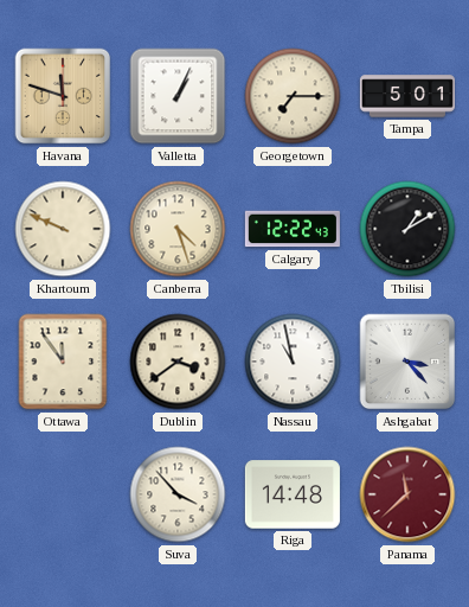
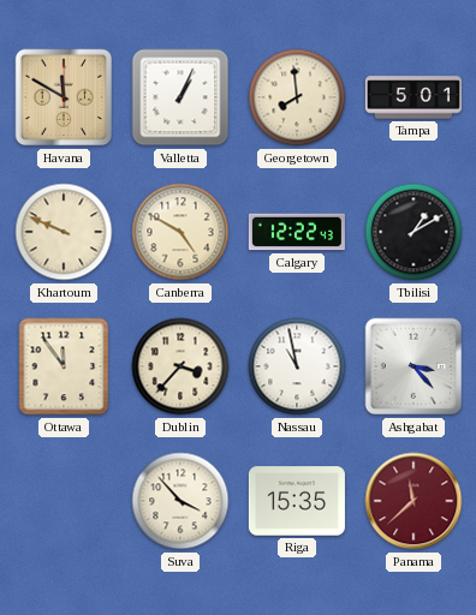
Havana: 11:48 -> 11:50 (64, 97)
Georgetown: 7:15 -> 7:59 (297, 97)
Canberra: 4:27 -> 4:50 (180, 232)
Dublin: 3:39 -> 3:37 (180, 366)
Riga: 14:48 -> 15:35 (297, 501)
